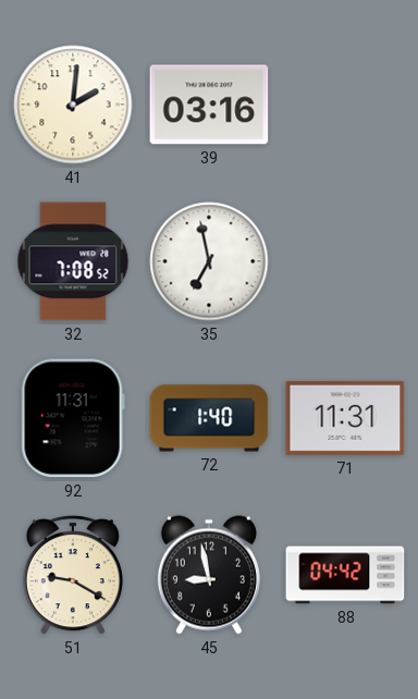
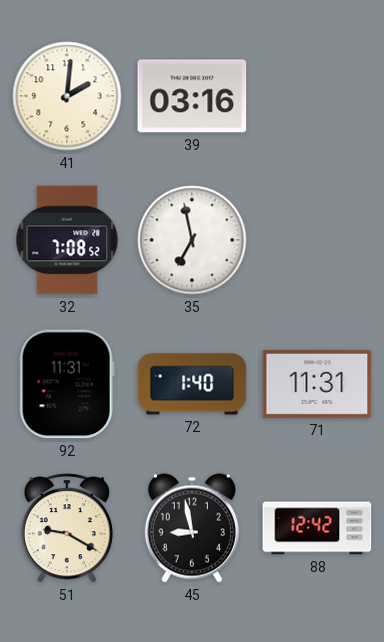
88: 04:42 -> 12:42 (317, 528)
